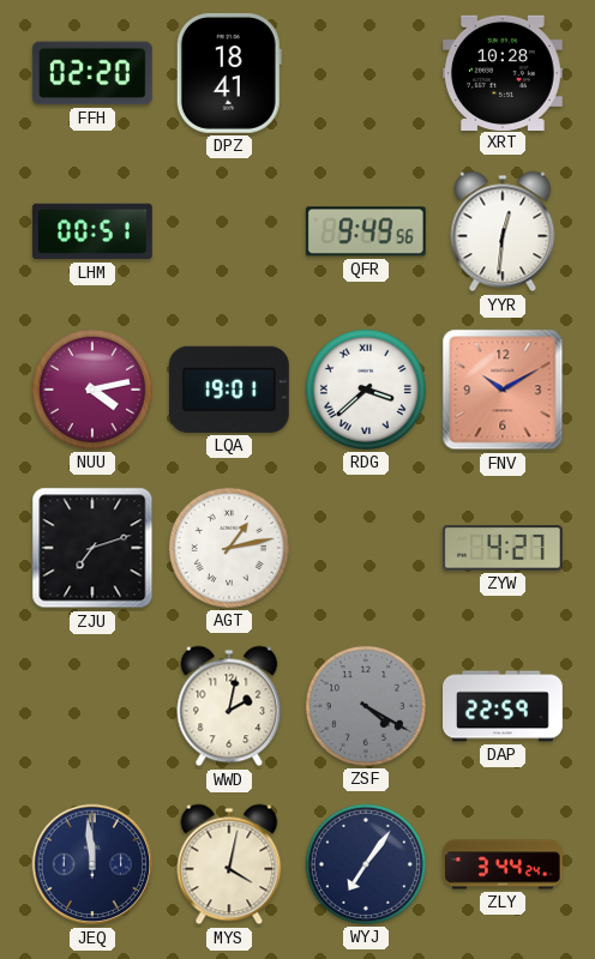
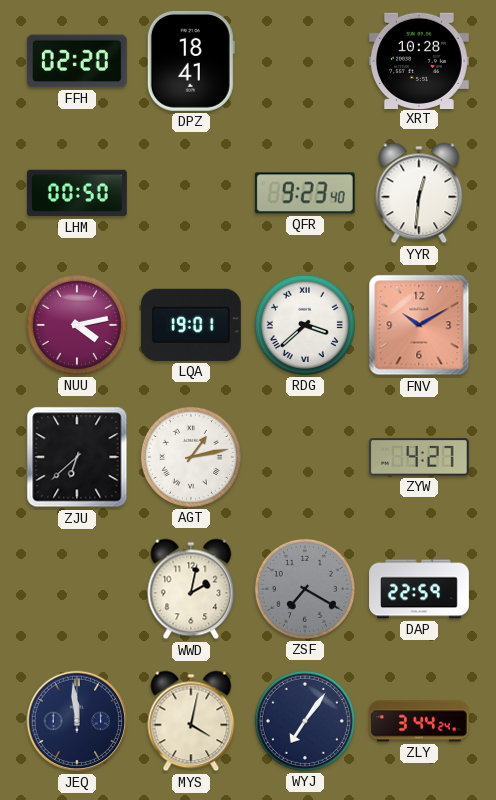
LHM: 00:51 -> 00:50 (78, 193)
QFR: 9:49 -> 9:23 (305, 193)
ZJU: 7:12 -> 6:38 (77, 457)
ZSF: 4:20 -> 7:20 (305, 589)
